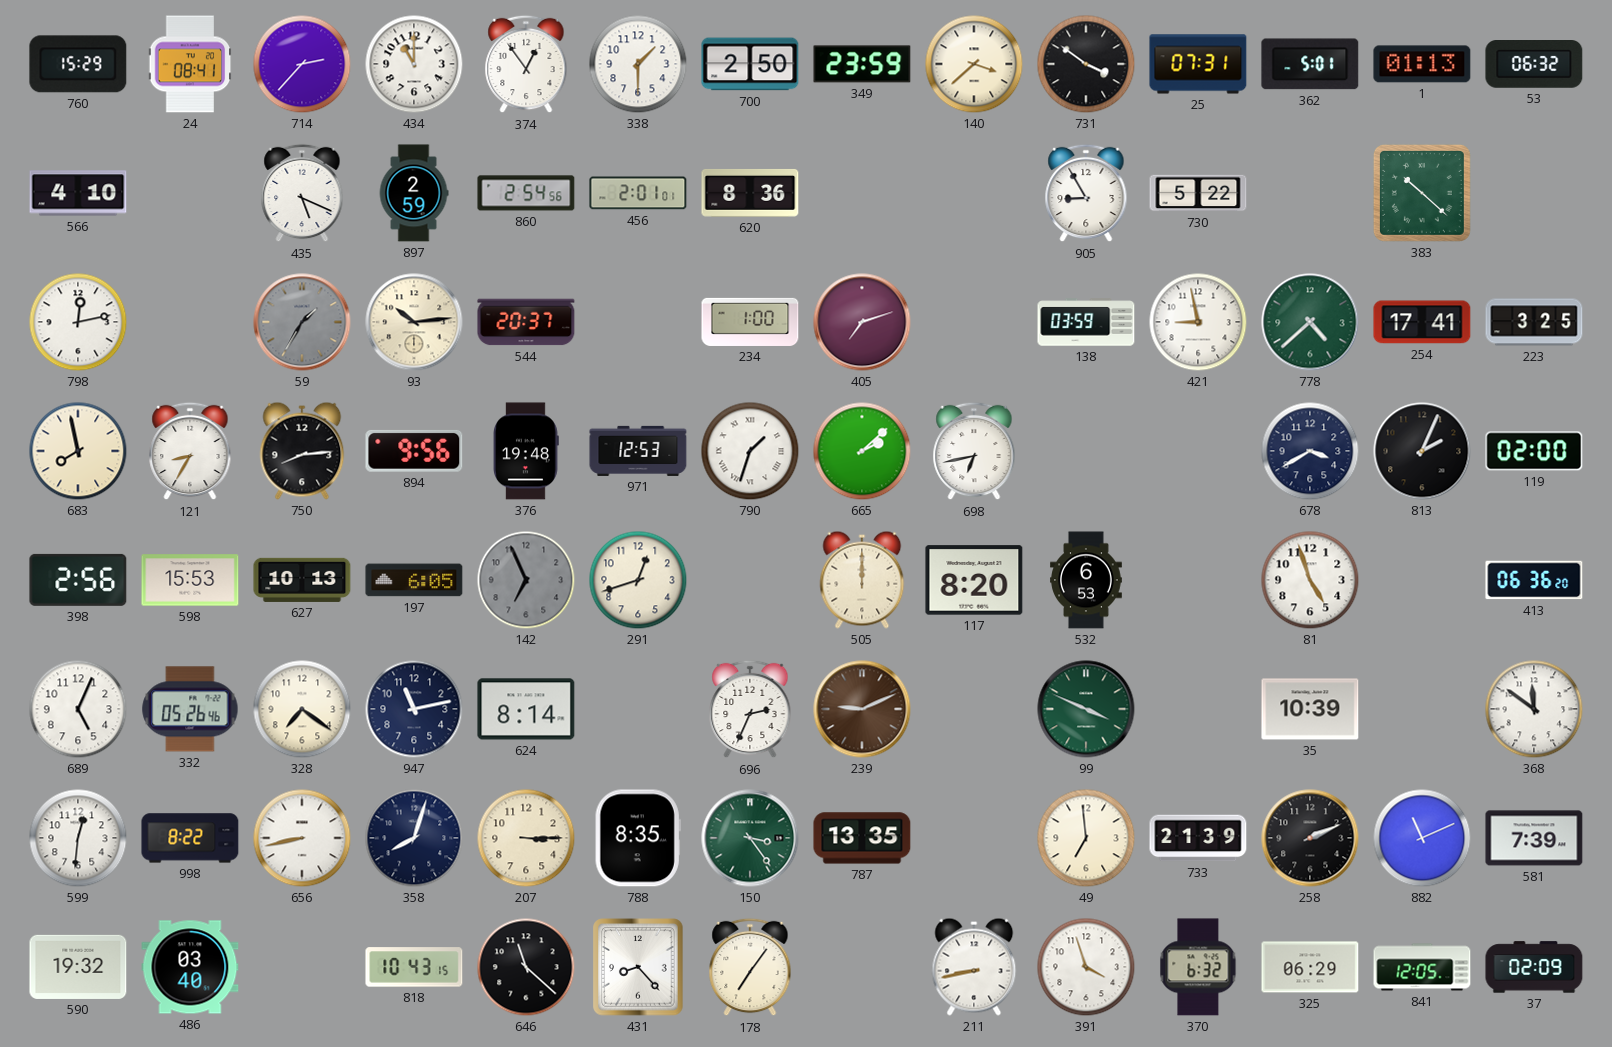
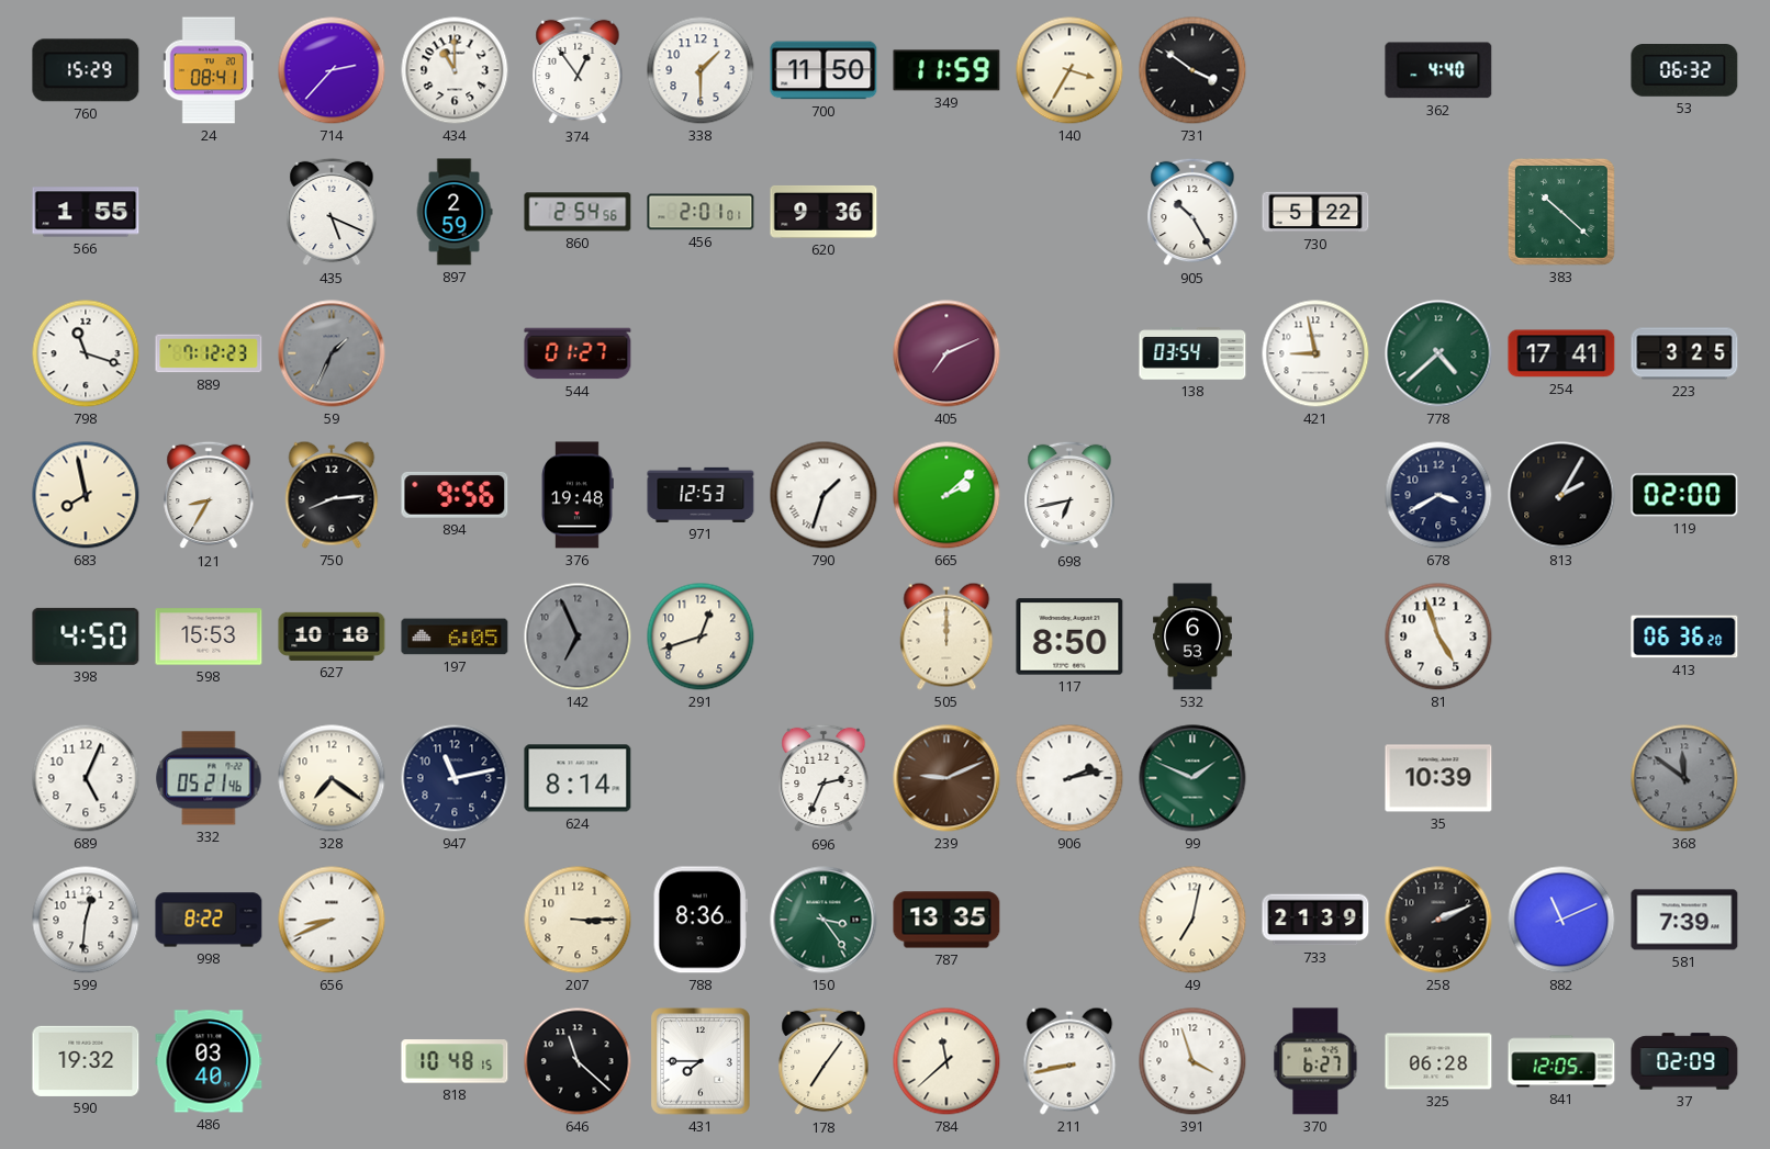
700: 2:50 -> 11:50 (824, 70)
349: 23:59 -> 11:59 (946, 70)
140: 3:38 -> 3:35 (1069, 70)
25: 07:31 -> none (1198, 64)
362: 5:01 -> 4:40 (1438, 70)
1: 01:13 -> none (1422, 64)
566: 4:10 -> 1:55 (86, 212)
620: 8:36 -> 9:36 (824, 212)
905: 8:55 -> 10:25 (1192, 212)
798: 12:13 -> 11:18 (86, 353)
889: none -> 7:12 (209, 353)
59: 1:35 -> 1:34 (332, 353)
93: 10:14 -> none (414, 322)
544: 20:37 -> 01:27 (578, 353)
234: 1:00 -> none (750, 322)
405: 7:12 -> 7:11 (946, 353)
138: 03:59 -> 03:54 (1192, 353)
813: 2:04 -> 2:05 (1561, 495)
398: 2:56 -> 4:50 (86, 637)
627: 10:13 -> 10:18 (332, 637)
117: 8:20 -> 8:50 (1069, 637)
332: 05:26 -> 05:21 (209, 778)
906: none -> 2:13 (1069, 778)
99: 3:49 -> 1:49 (1192, 778)
368 dial: white -> grey (1684, 778)
656: 8:43 -> 8:41 (332, 920)
358: 8:03 -> none (414, 838)
788: 8:35 -> 8:36 (701, 920)
49: 6:59 -> 7:02 (1192, 920)
818: 10:43 -> 10:48 (455, 1061)
431: 8:23 -> 7:45 (701, 1061)
784: none -> 11:38 (946, 1061)
370: 6:32 -> 6:27 (1315, 1061)
325: 06:29 -> 06:28 (1438, 1061)
